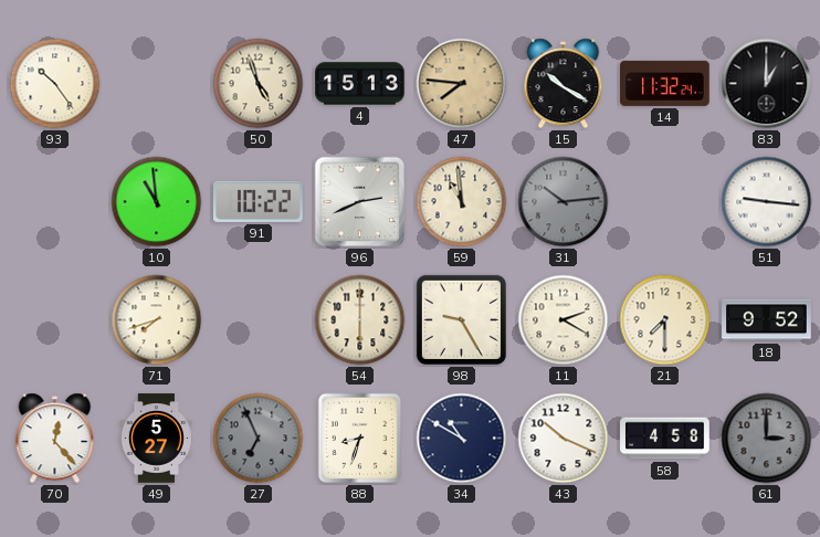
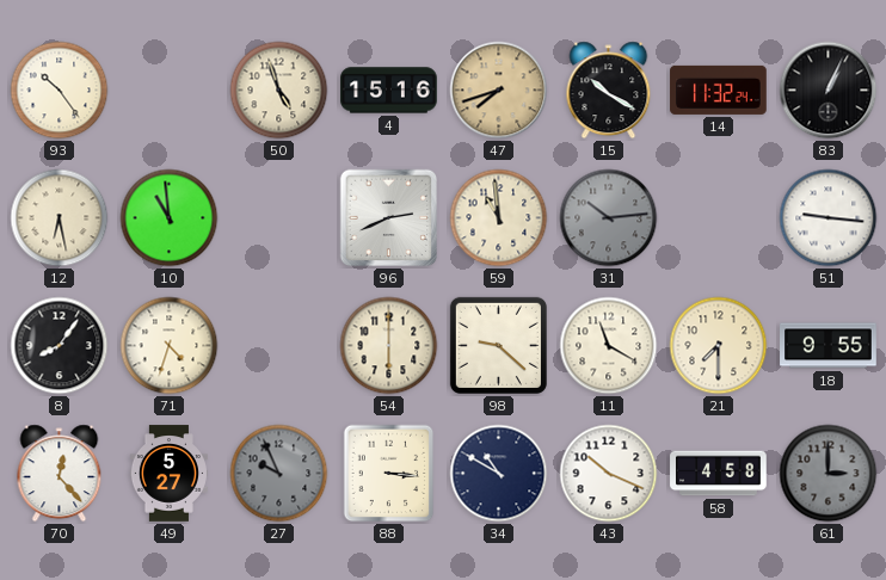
4: 15:13 -> 15:16 (389, 91)
47: 7:46 -> 7:42 (499, 91)
83: 1:00 -> 1:04 (829, 91)
12: none -> 6:28 (60, 218)
91: 10:22 -> none (259, 201)
8: none -> 8:06 (60, 346)
71: 7:42 -> 4:33 (170, 346)
98: 9:25 -> 9:22 (498, 345)
11: 2:20 -> 11:20 (609, 346)
18: 9:52 -> 9:55 (829, 346)
27: 6:56 -> 9:56 (279, 474)
88: 8:33 -> 3:16 (389, 474)
